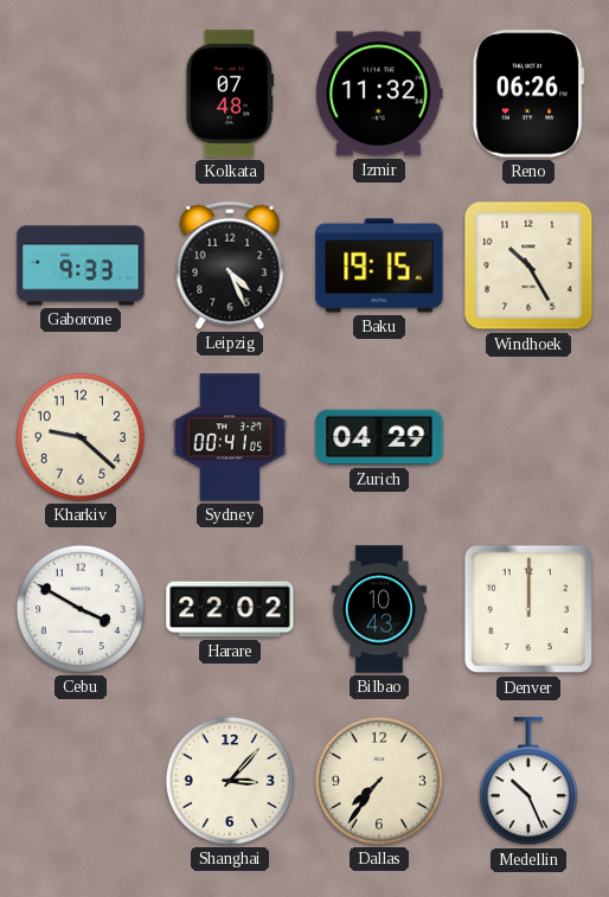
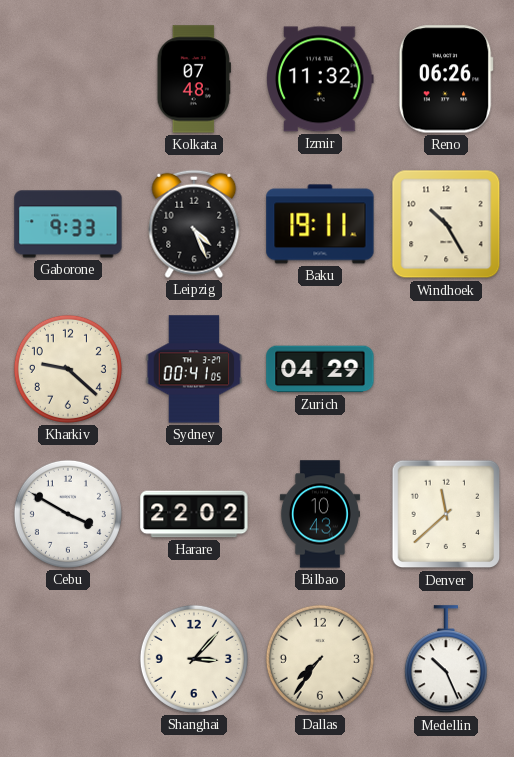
Baku: 19:15 -> 19:11 (320, 224)
Denver: 12:00 -> 11:38 (446, 514)
